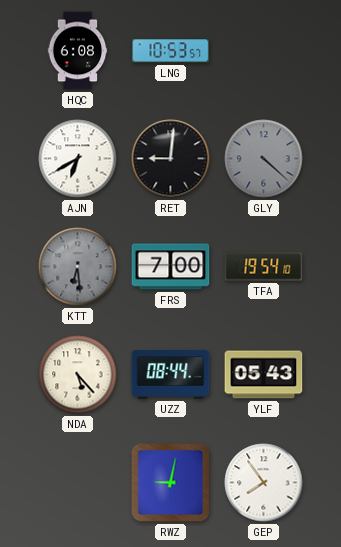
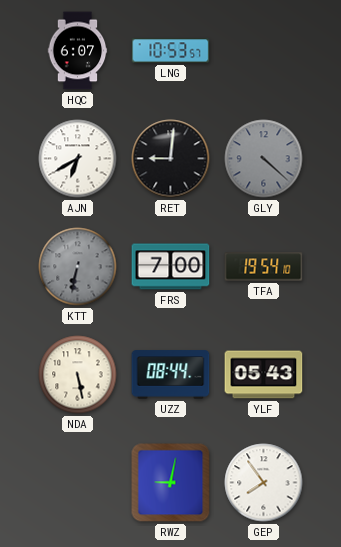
HQC: 6:08 -> 6:07 (78, 51)
KTT: 6:29 -> 6:32 (78, 267)
NDA: 5:23 -> 5:28 (78, 375)
